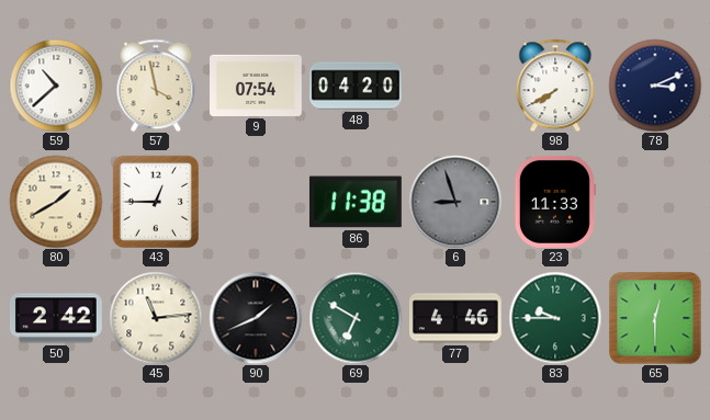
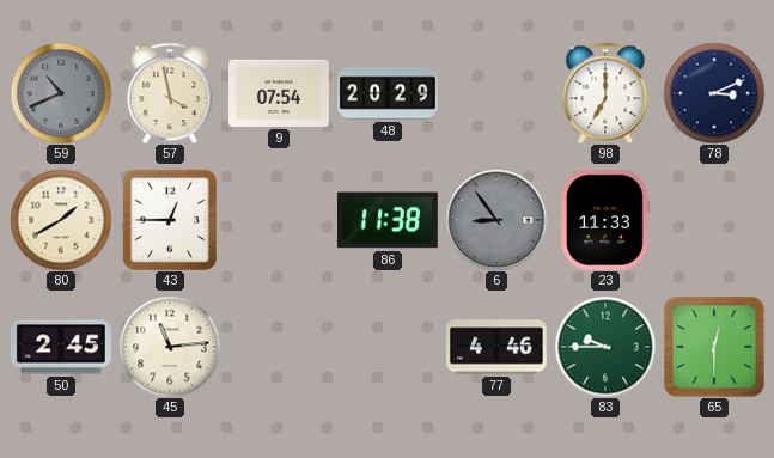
59: 10:38 -> 10:41 (61, 93)
59 dial: white -> grey (61, 93)
48: 04:20 -> 20:29 (389, 93)
98: 7:40 -> 7:00 (605, 93)
6: 8:57 -> 8:54 (496, 220)
50: 2:42 -> 2:45 (61, 347)
90: 1:41 -> none (256, 318)
69: 6:50 -> none (356, 318)
